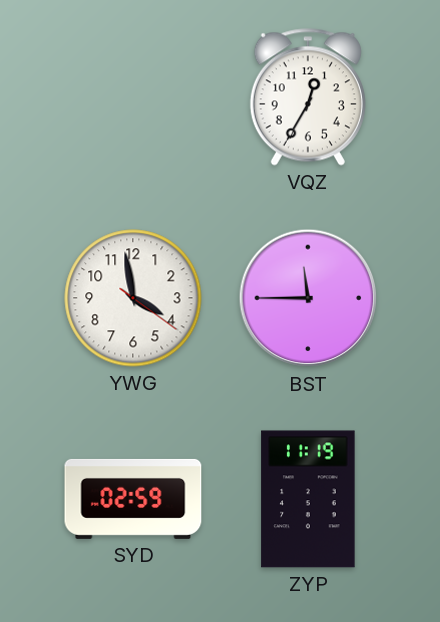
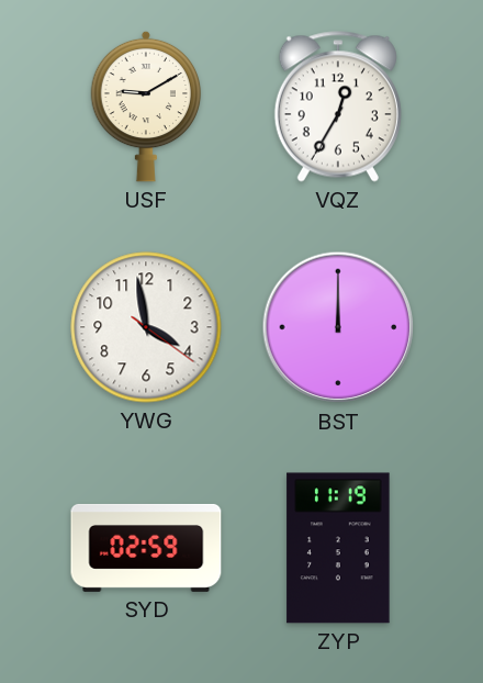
USF: none -> 9:10 (146, 107)
BST: 11:45 -> 12:00 (338, 327)
